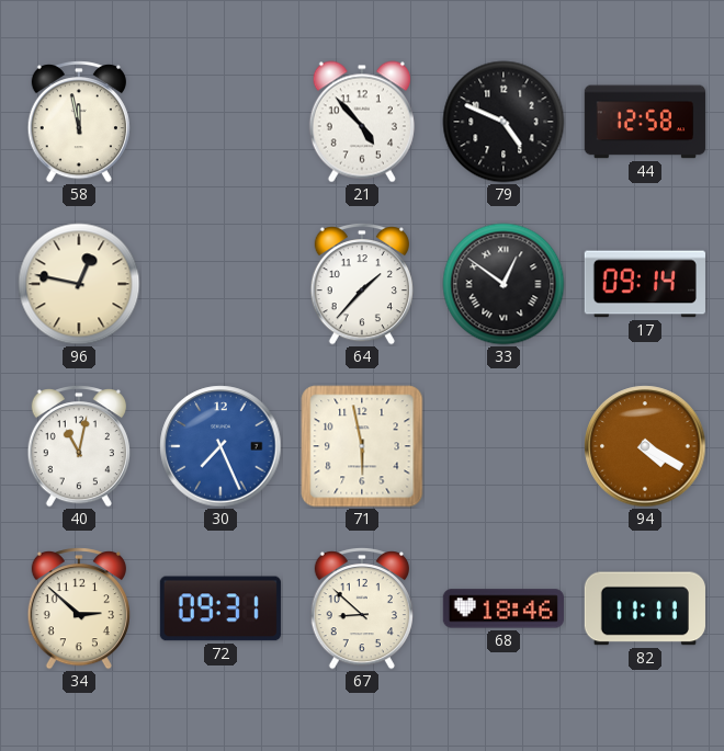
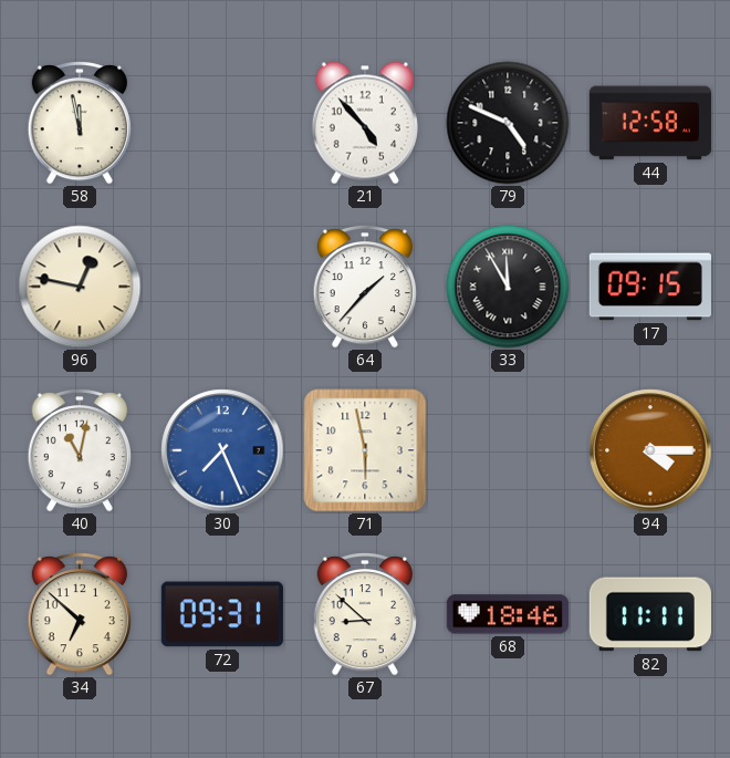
33: 12:51 -> 11:55 (508, 287)
17: 09:14 -> 09:15 (650, 287)
94: 4:20 -> 4:15 (650, 450)
34: 2:52 -> 6:52 (80, 615)
